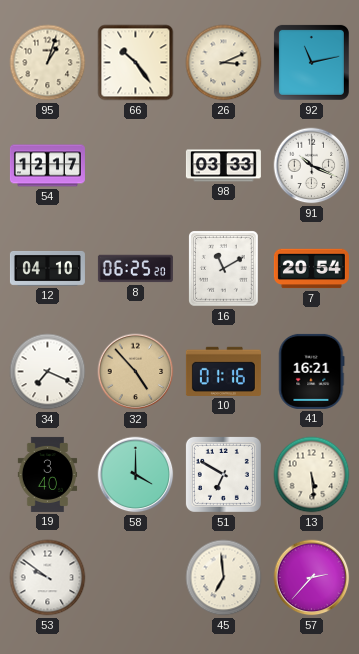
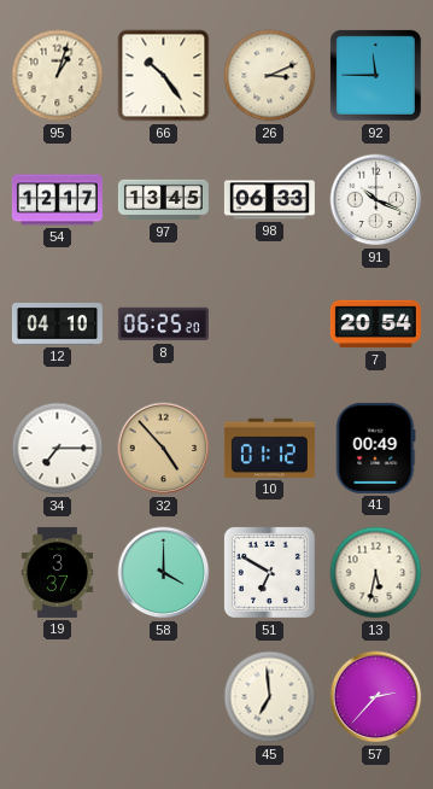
92: 11:13 -> 11:45 (375, 75)
97: none -> 13:45 (163, 200)
98: 03:33 -> 06:33 (269, 200)
16: 11:10 -> none (224, 269)
34: 7:19 -> 7:15 (58, 449)
10: 01:16 -> 01:12 (269, 448)
41: 16:21 -> 00:49 (375, 448)
19: 3:40 -> 3:37 (58, 572)
13: 5:29 -> 5:32 (376, 573)
53: 9:51 -> none (48, 578)
